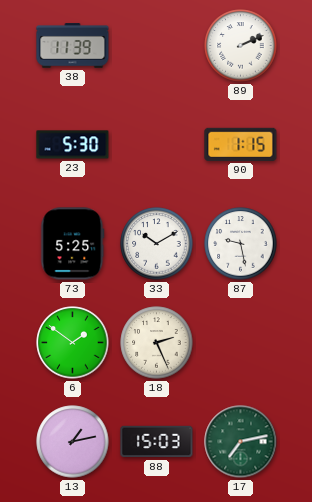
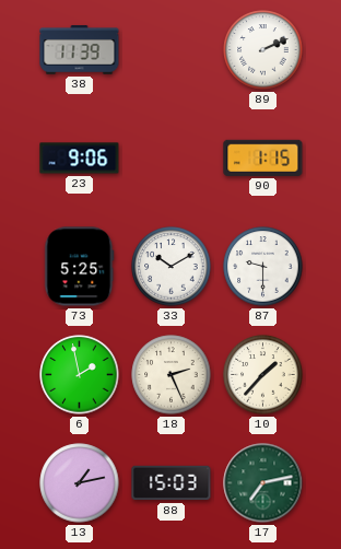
23: 5:30 -> 9:06 (80, 159)
87: 9:28 -> 9:30 (263, 267)
6: 1:51 -> 1:58 (80, 375)
10: none -> 1:37 (263, 375)
